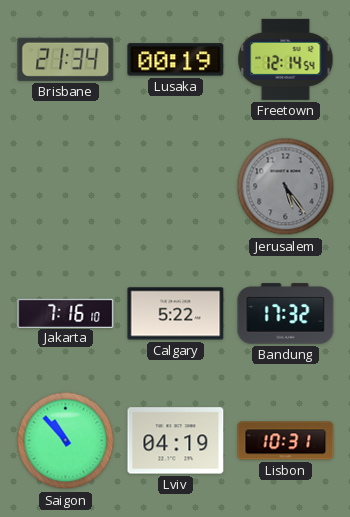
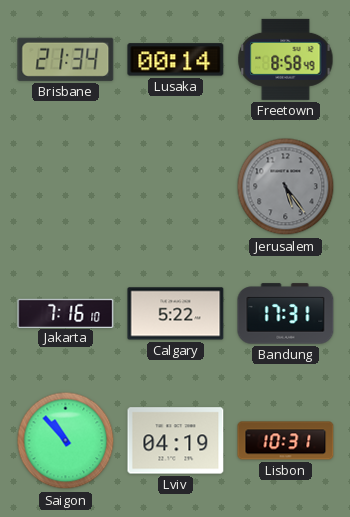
Lusaka: 00:19 -> 00:14 (176, 60)
Freetown: 12:14 -> 8:58 (286, 59)
Bandung: 17:32 -> 17:31 (286, 314)
